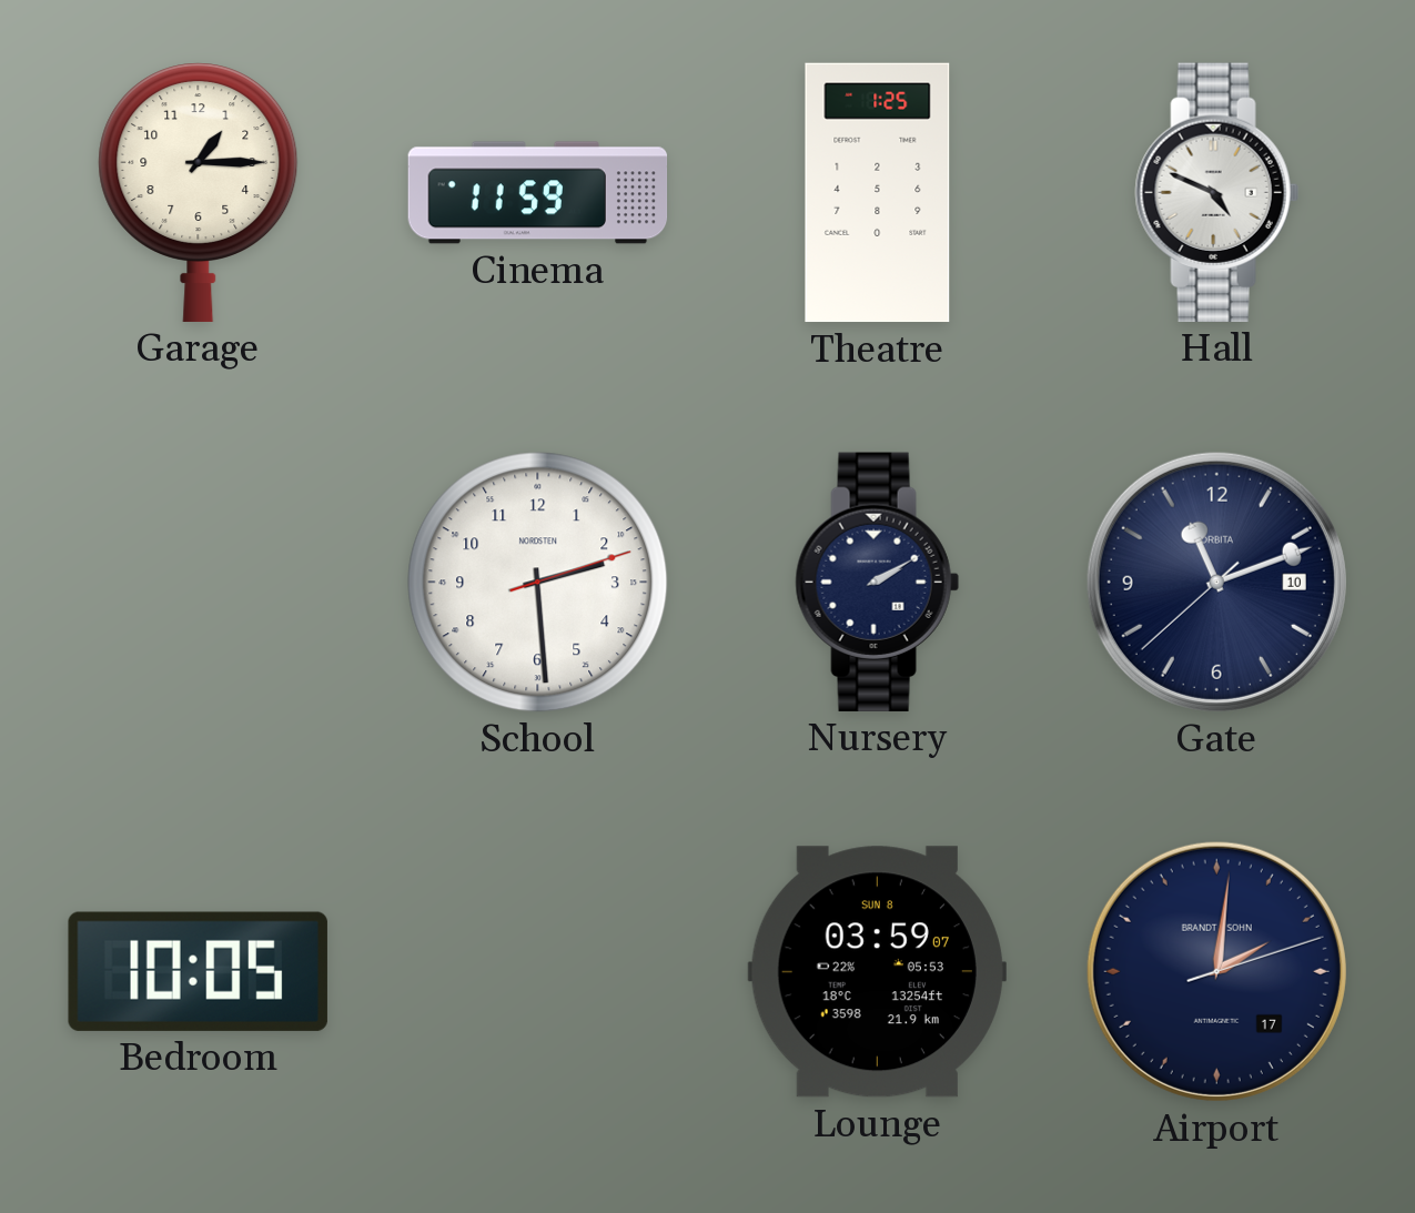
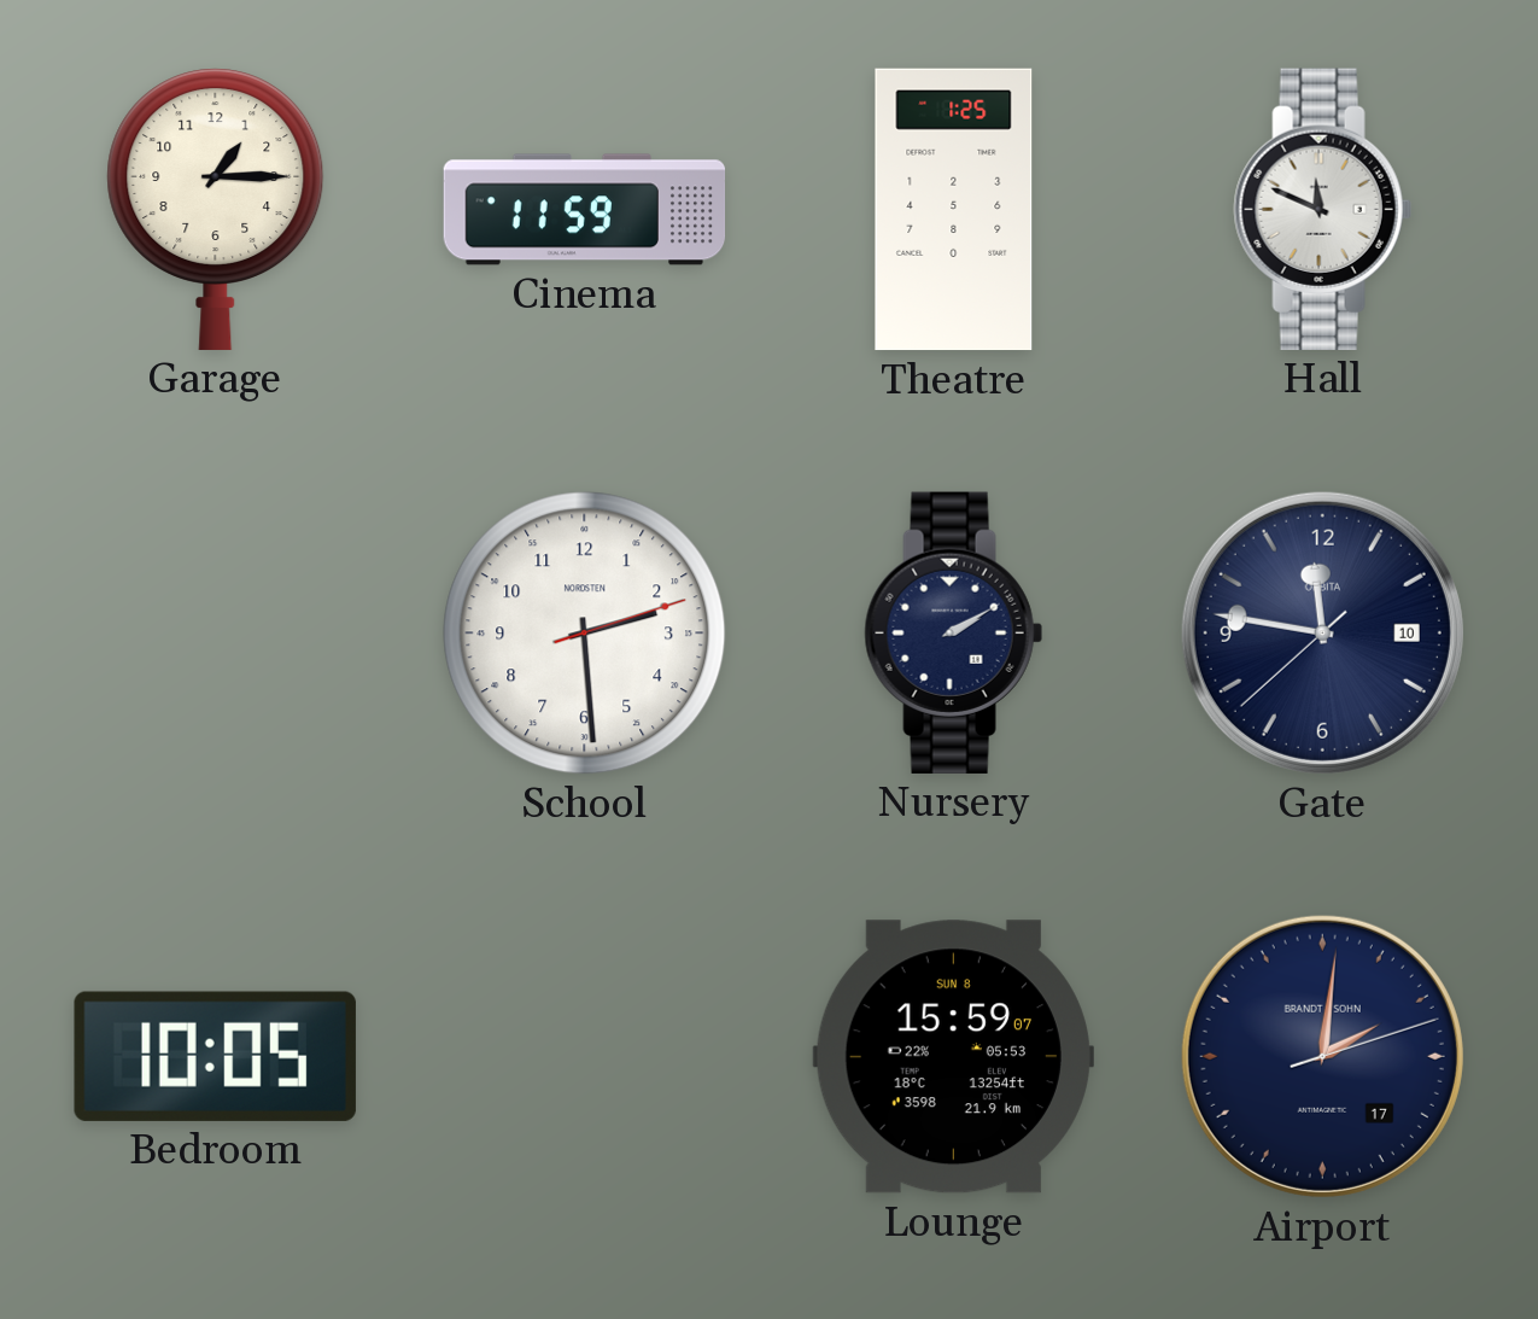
Hall: 4:49 -> 11:49 (1322, 209)
Gate: 11:11 -> 11:46 (1322, 632)
Lounge: 03:59 -> 15:59 (953, 1057)
